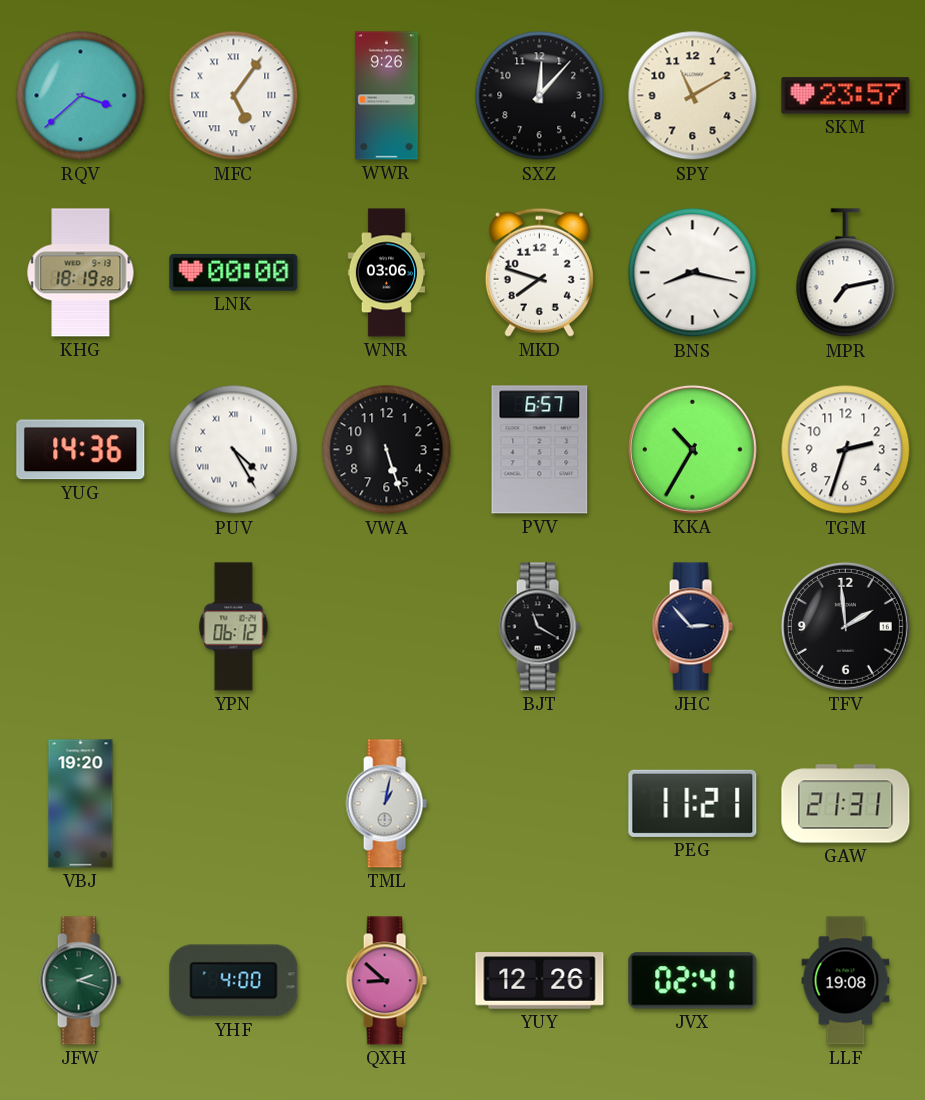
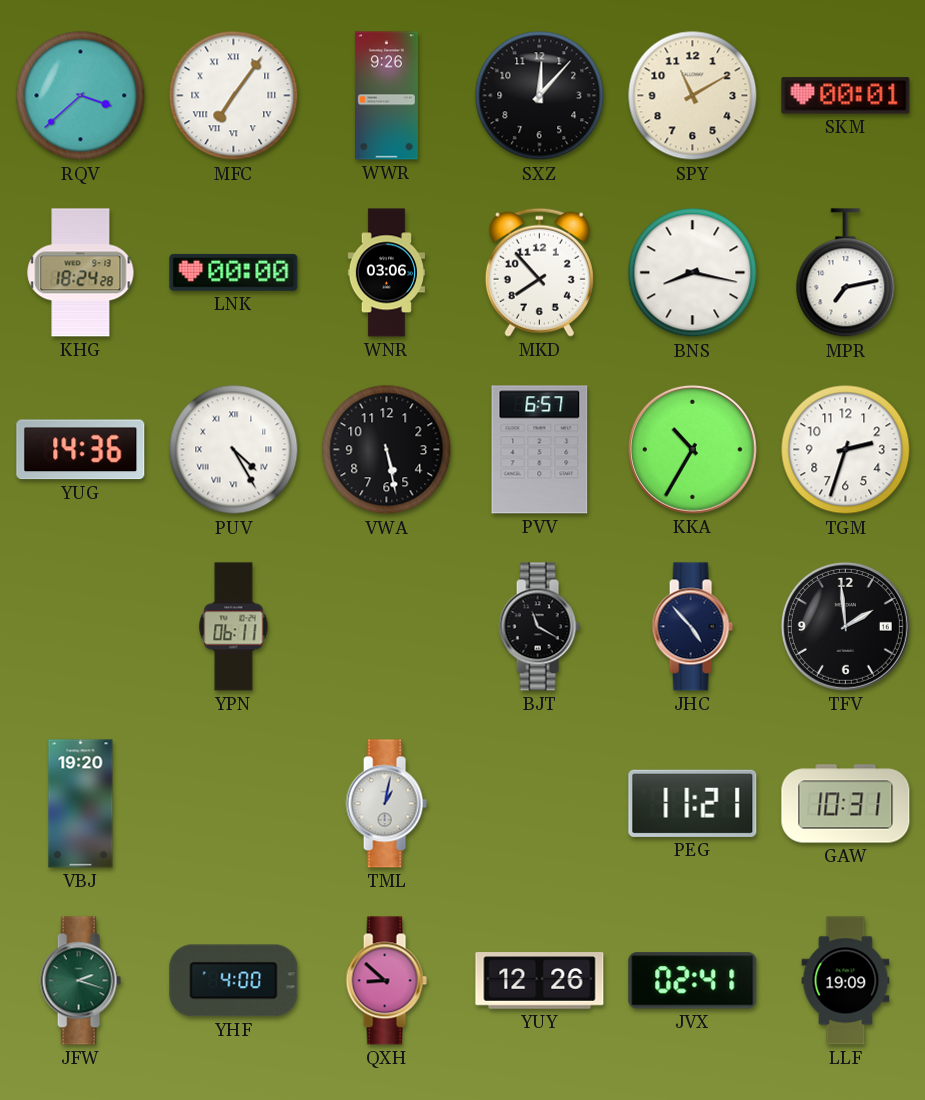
MFC: 5:06 -> 7:06 (234, 96)
SKM: 23:57 -> 00:01 (846, 96)
KHG: 18:19 -> 18:24 (81, 273)
MKD: 7:48 -> 7:53 (539, 272)
VWA: 5:27 -> 5:28 (387, 450)
YPN: 06:12 -> 06:11 (234, 627)
JHC: 2:53 -> 4:53 (692, 627)
GAW: 21:31 -> 10:31 (846, 804)
LLF: 19:08 -> 19:09 (846, 981)
